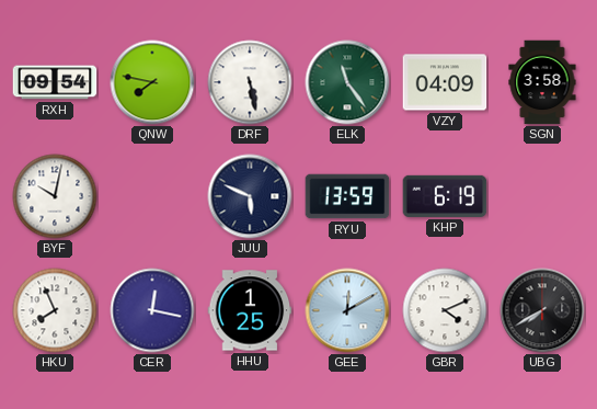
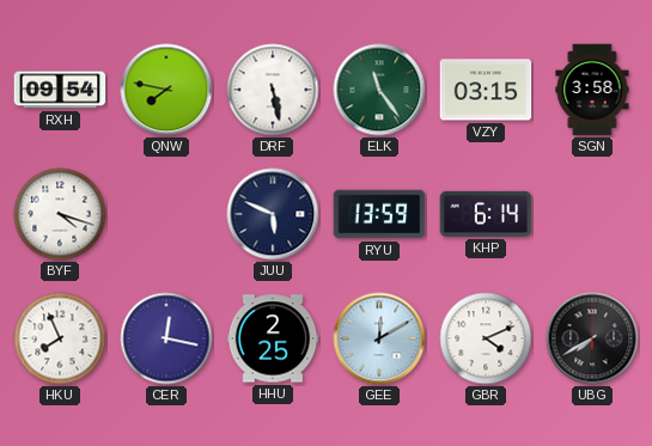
VZY: 04:09 -> 03:15 (486, 90)
BYF: 10:02 -> 4:18 (60, 214)
KHP: 6:19 -> 6:14 (486, 214)
HHU: 1:25 -> 2:25 (273, 338)
